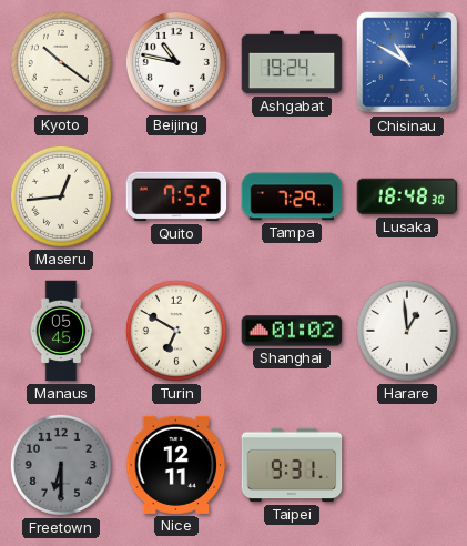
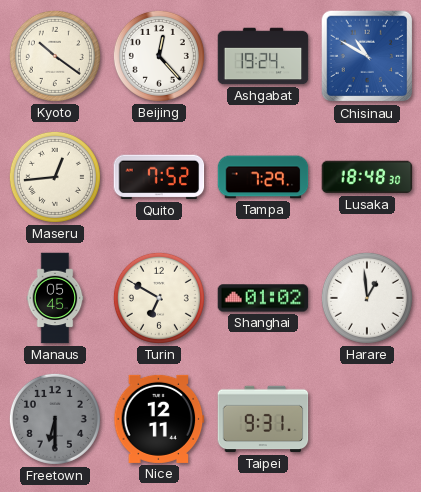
Beijing: 10:47 -> 12:23 (159, 56)
